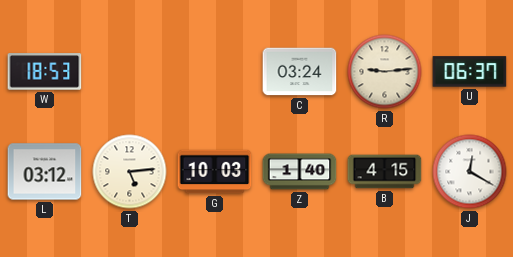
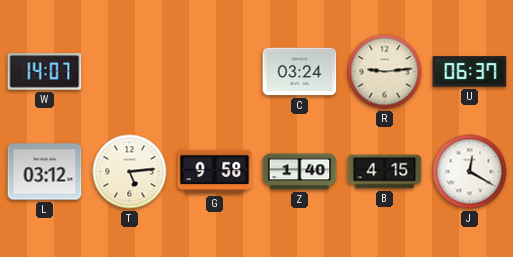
W: 18:53 -> 14:07 (45, 72)
G: 10:03 -> 9:58 (215, 172)
